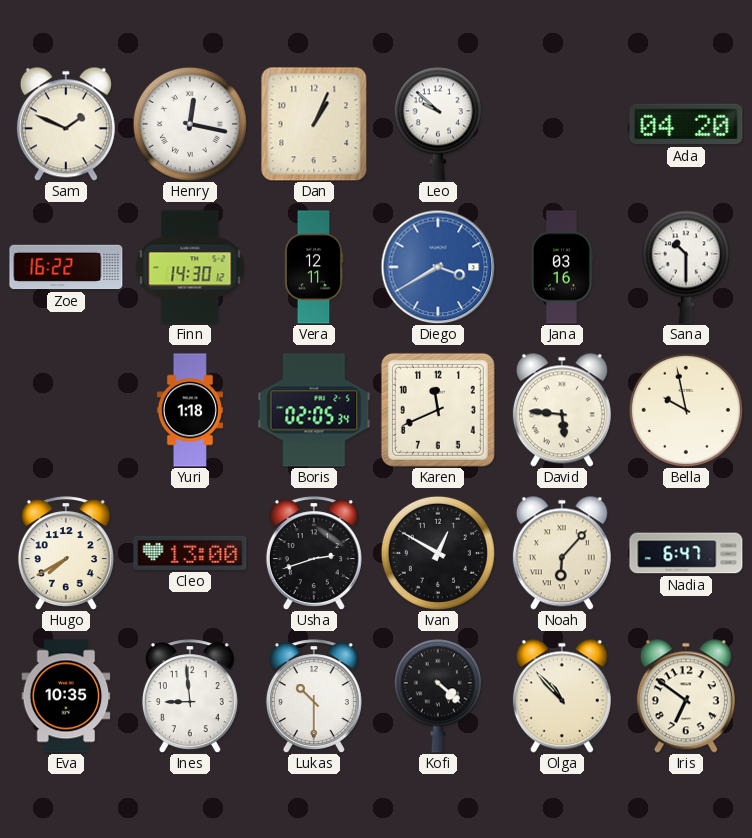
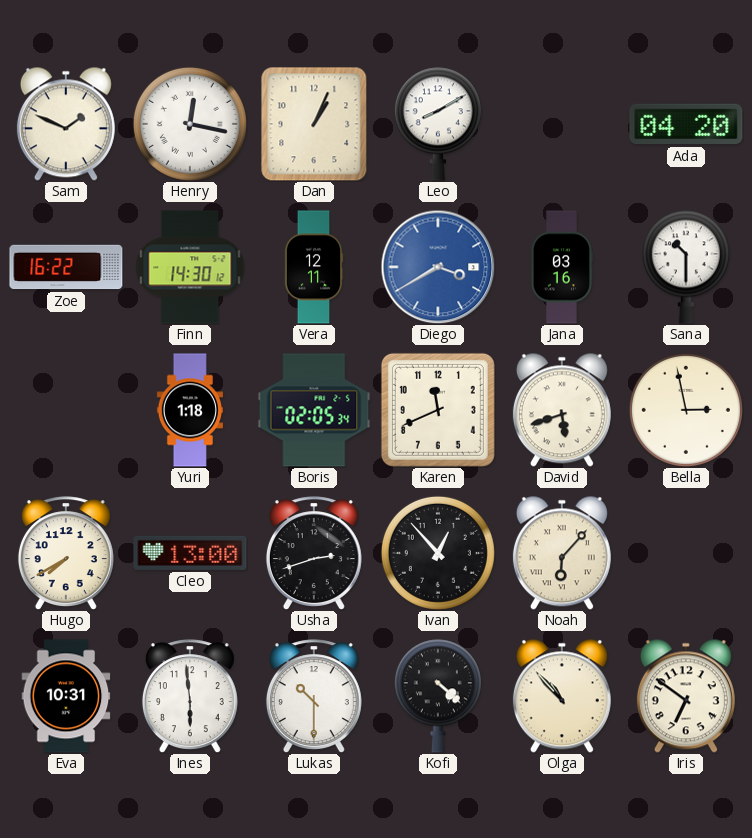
Leo: 9:52 -> 8:10 (438, 124)
David: 5:46 -> 5:42 (562, 410)
Bella: 9:58 -> 2:58 (686, 410)
Ivan: 12:50 -> 12:53 (438, 553)
Nadia: 6:47 -> none (686, 553)
Eva: 10:35 -> 10:31 (66, 696)
Ines: 8:59 -> 5:59 (190, 696)
